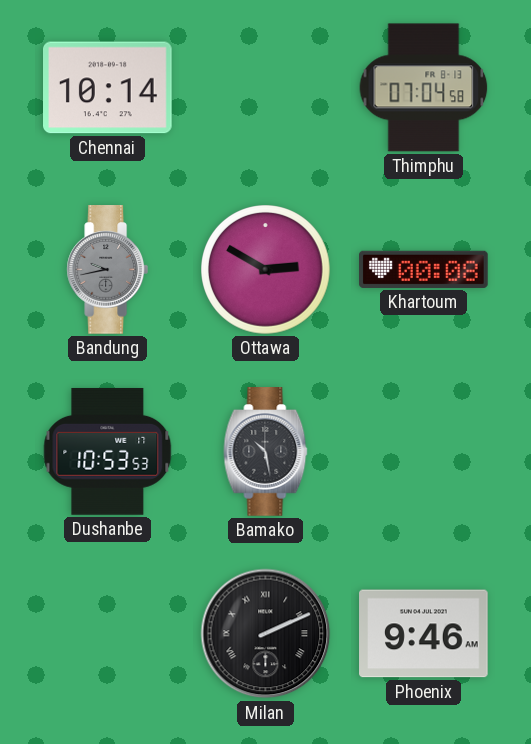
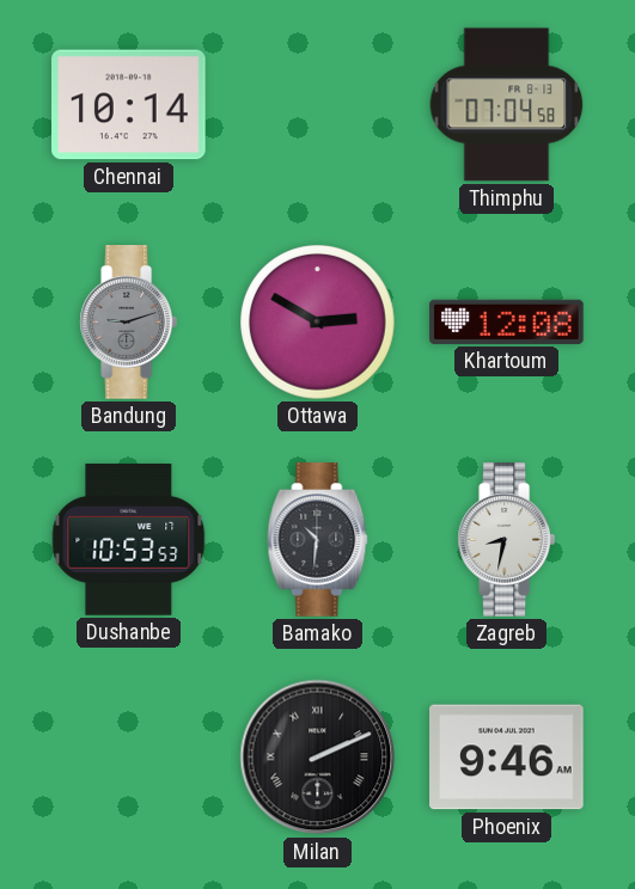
Bandung: 9:43 -> 9:12 (128, 323)
Khartoum: 00:08 -> 12:08 (507, 321)
Bamako: 10:28 -> 10:31 (318, 540)
Zagreb: none -> 8:32 (506, 540)
